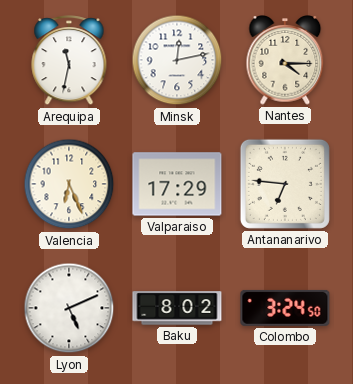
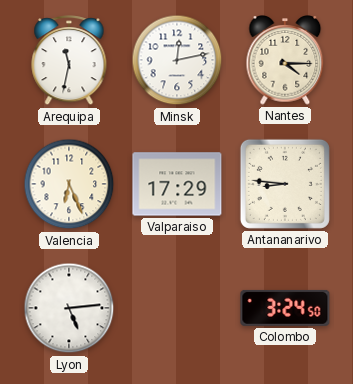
Antananarivo: 6:46 -> 8:46 (285, 184)
Lyon: 5:11 -> 5:14 (69, 308)
Baku: 8:02 -> none (177, 308)
